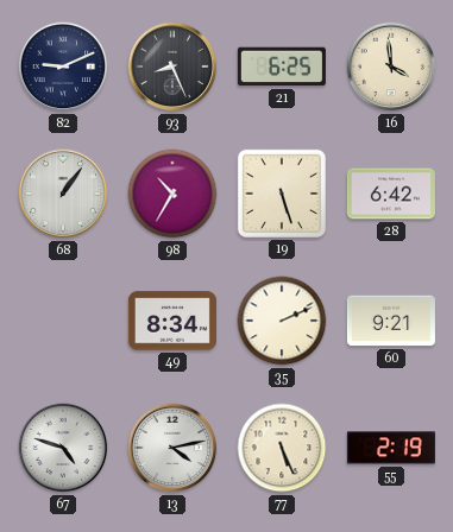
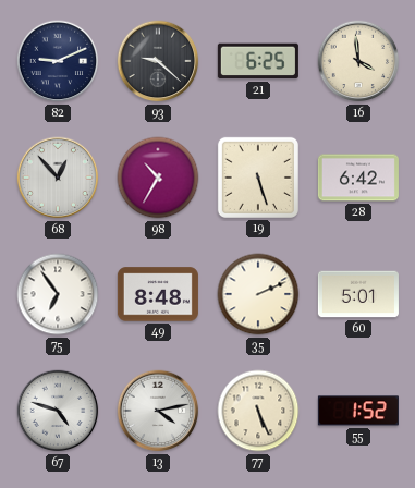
93: 8:26 -> 9:22 (158, 61)
68: 1:06 -> 12:53 (58, 178)
75: none -> 6:54 (58, 294)
49: 8:34 -> 8:48 (158, 294)
60: 9:21 -> 5:01 (358, 294)
55: 2:19 -> 1:52 (358, 411)
